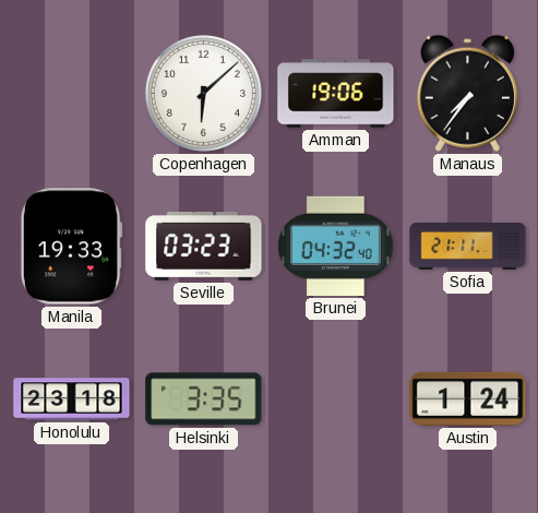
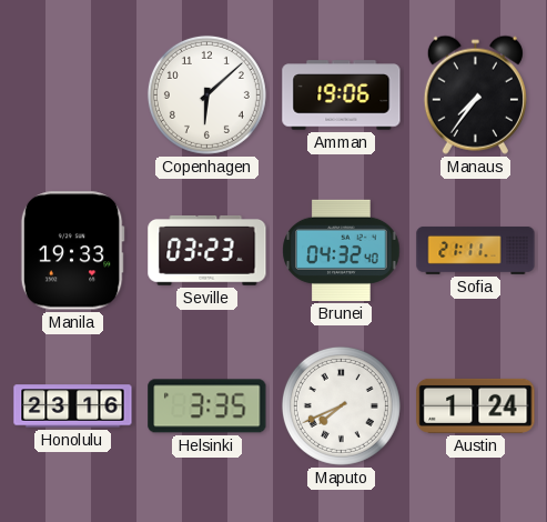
Honolulu: 23:18 -> 23:16 (73, 406)
Maputo: none -> 7:41 (341, 405)
